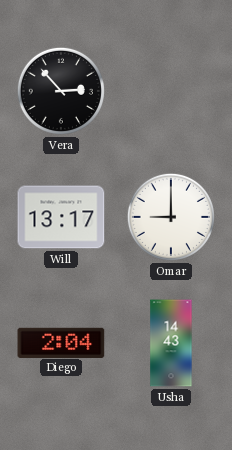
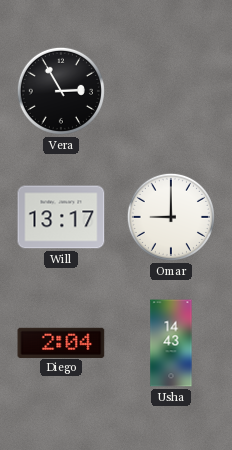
Vera: 2:53 -> 2:55 (61, 91)
